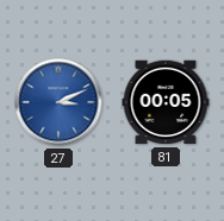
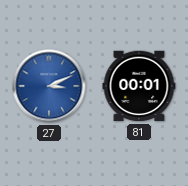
81: 00:05 -> 00:01 (139, 86)
